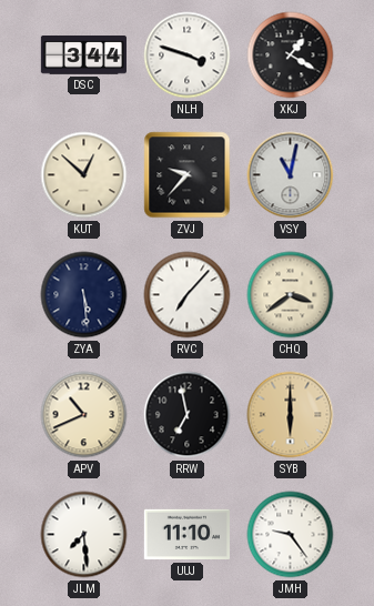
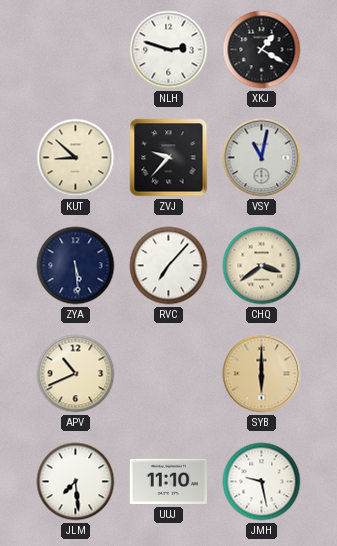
DSC: 3:44 -> none (83, 55)
NLH: 3:48 -> 2:48 (169, 50)
KUT: 12:52 -> 8:52 (76, 158)
RRW: 6:58 -> none (188, 415)
JMH: 9:24 -> 9:28 (262, 482)
